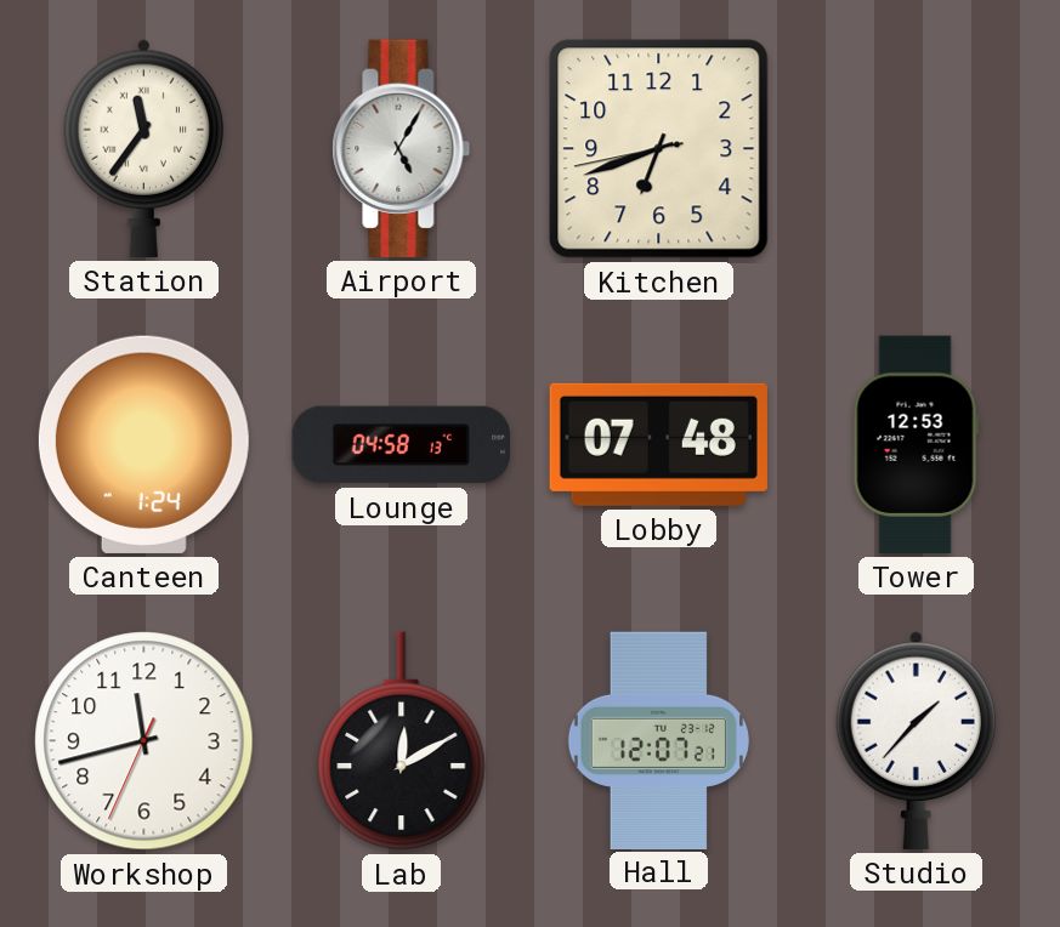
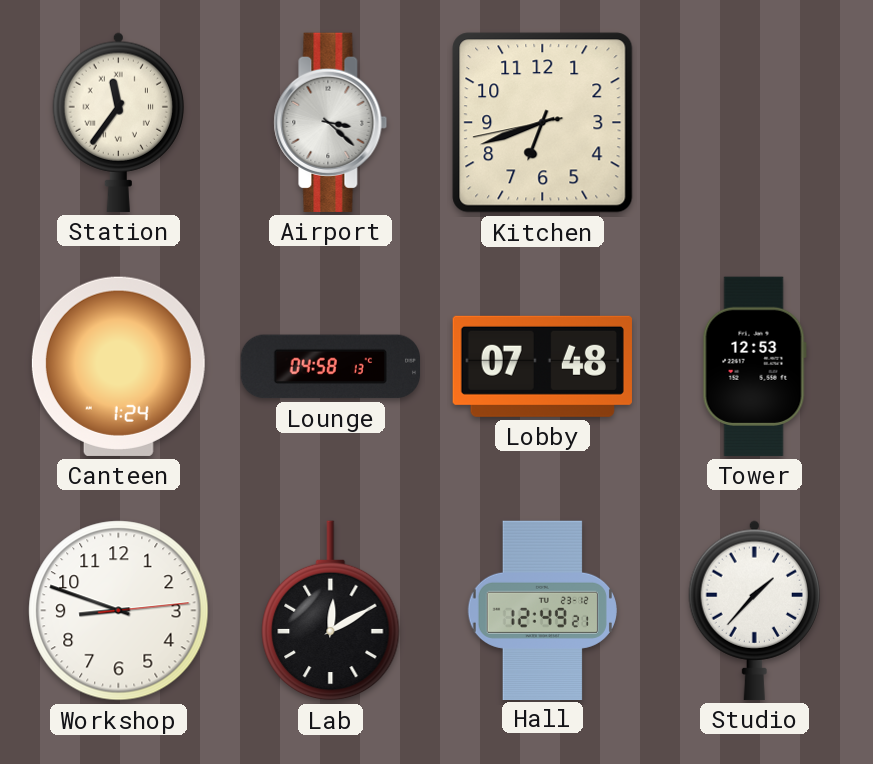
Airport: 5:05 -> 3:22 (331, 122)
Workshop: 11:42 -> 8:48 (119, 611)
Hall: 12:07 -> 12:49 (542, 610)
